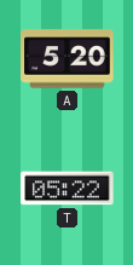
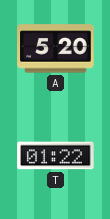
T: 05:22 -> 01:22 (56, 156)
